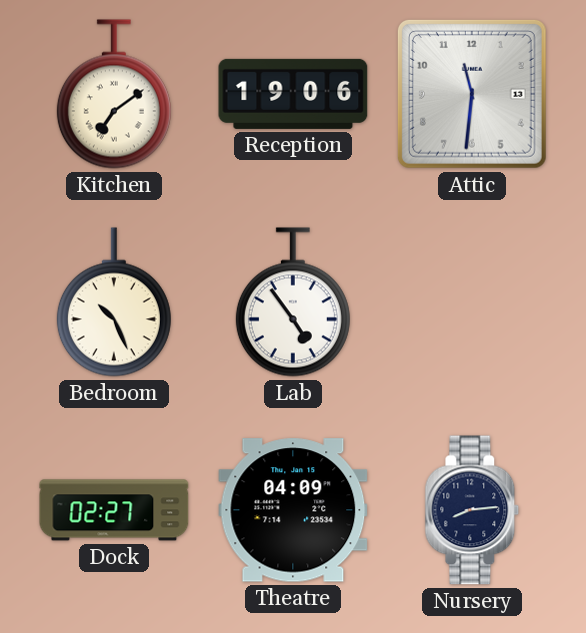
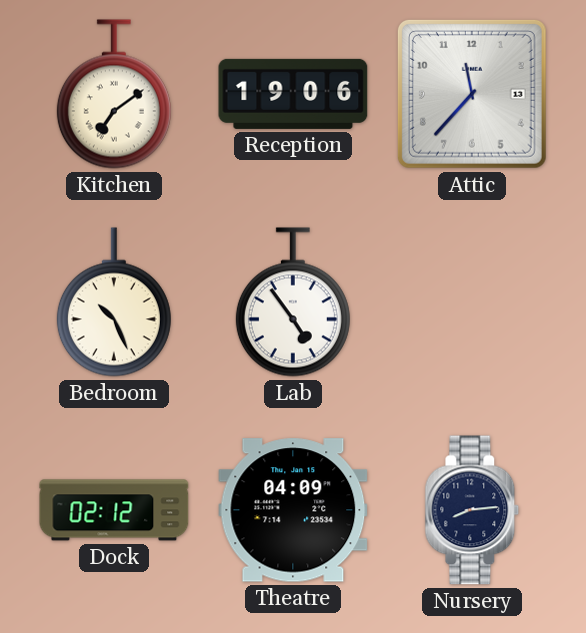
Attic: 11:31 -> 11:37 (472, 94)
Dock: 02:27 -> 02:12 (114, 510)
